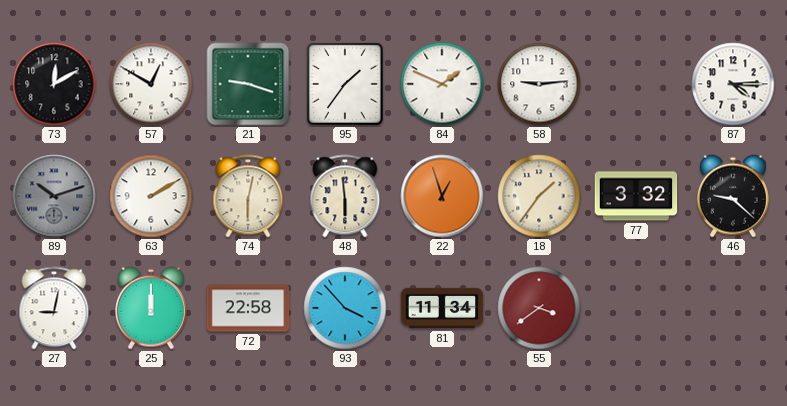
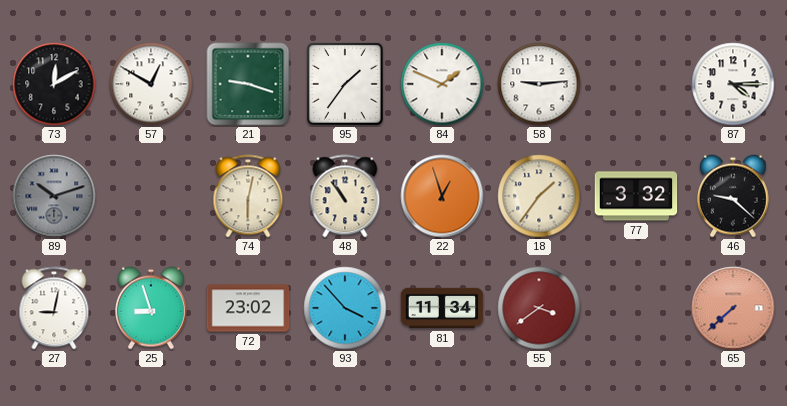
63: 2:10 -> none (151, 196)
48: 5:59 -> 10:54 (345, 196)
25: 12:00 -> 8:57 (151, 308)
72: 22:58 -> 23:02 (248, 308)
65: none -> 7:38 (733, 308)
